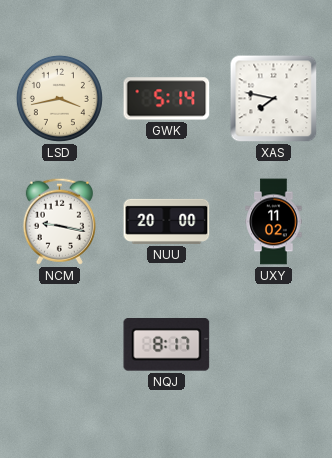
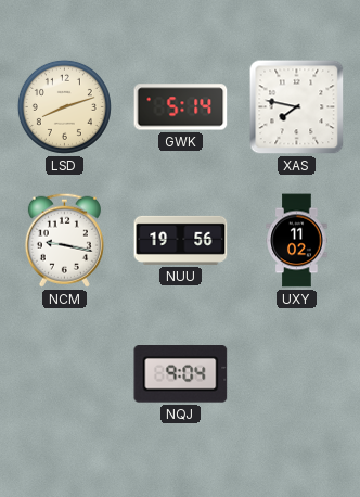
LSD: 3:43 -> 8:12 (64, 106)
NUU: 20:00 -> 19:56 (181, 240)
NQJ: 8:17 -> 9:04 (181, 374)
